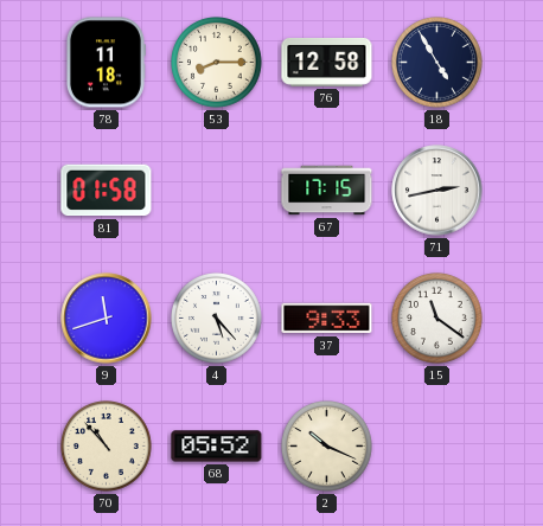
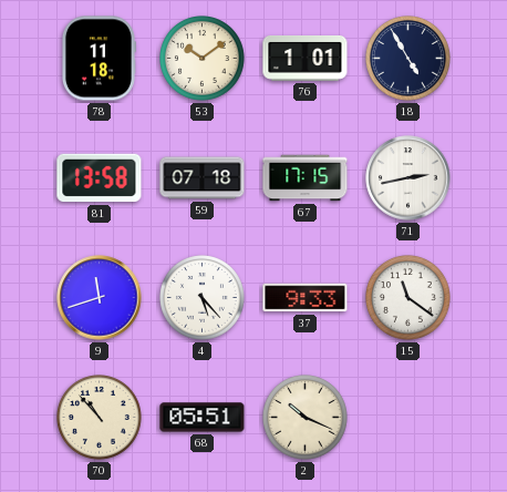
53: 8:15 -> 10:09 (203, 59)
76: 12:58 -> 1:01 (306, 59)
81: 01:58 -> 13:58 (100, 178)
59: none -> 07:18 (203, 178)
68: 05:52 -> 05:51 (203, 418)
